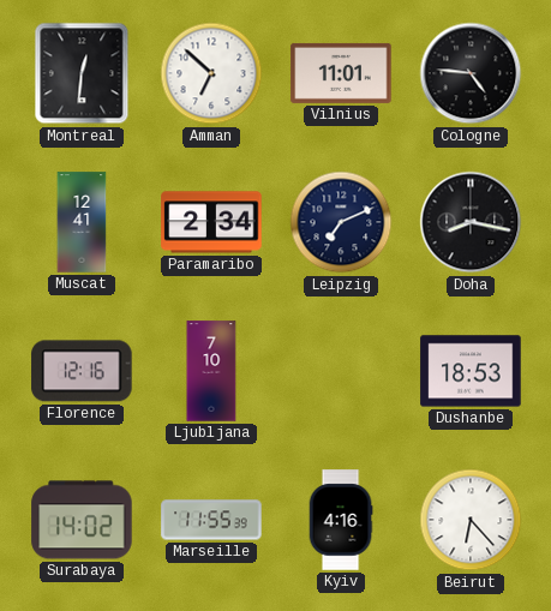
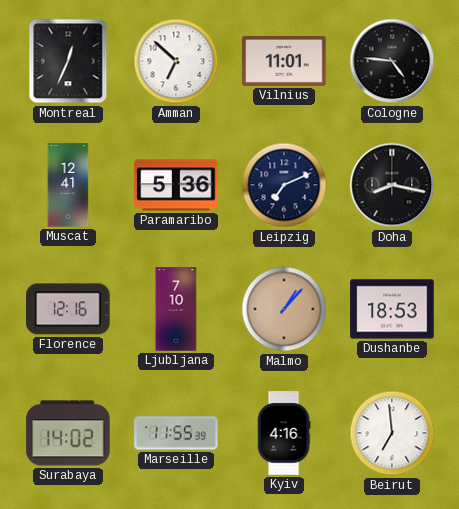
Montreal: 12:31 -> 12:34 (68, 61)
Paramaribo: 2:34 -> 5:36 (176, 185)
Malmo: none -> 1:07 (284, 309)
Beirut: 6:23 -> 6:59 (392, 433)
